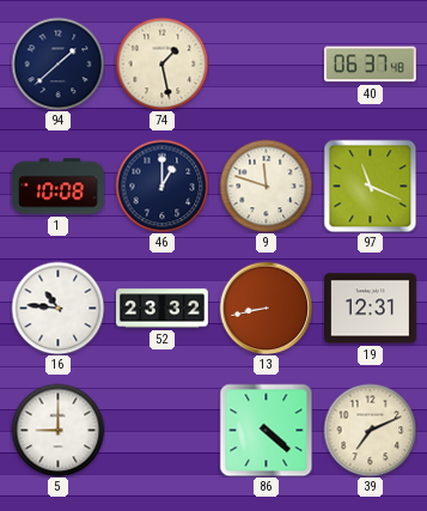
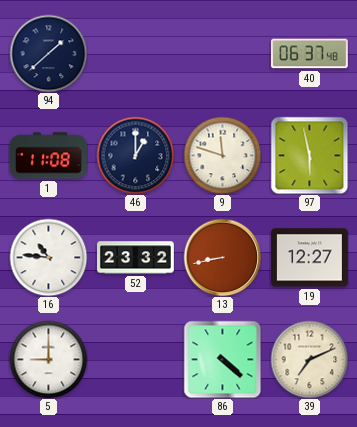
74: 1:28 -> none (161, 63)
1: 10:08 -> 11:08 (49, 156)
97: 11:19 -> 5:58 (309, 155)
19: 12:31 -> 12:27 (309, 258)
